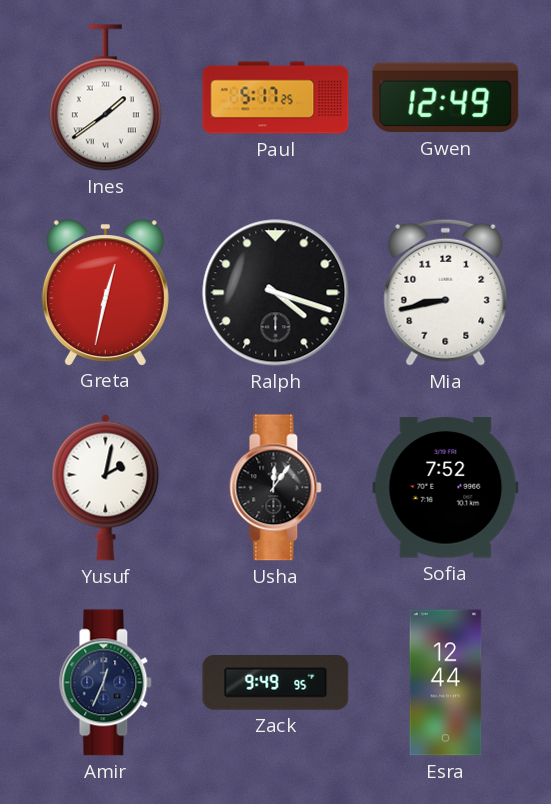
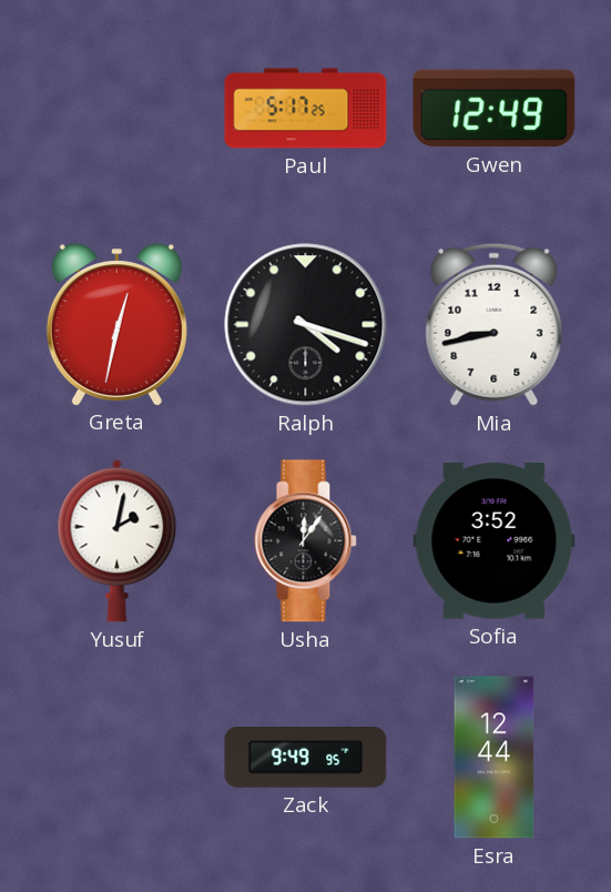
Ines: 1:39 -> none (105, 98)
Sofia: 7:52 -> 3:52 (495, 541)
Amir: 12:34 -> none (106, 683)
